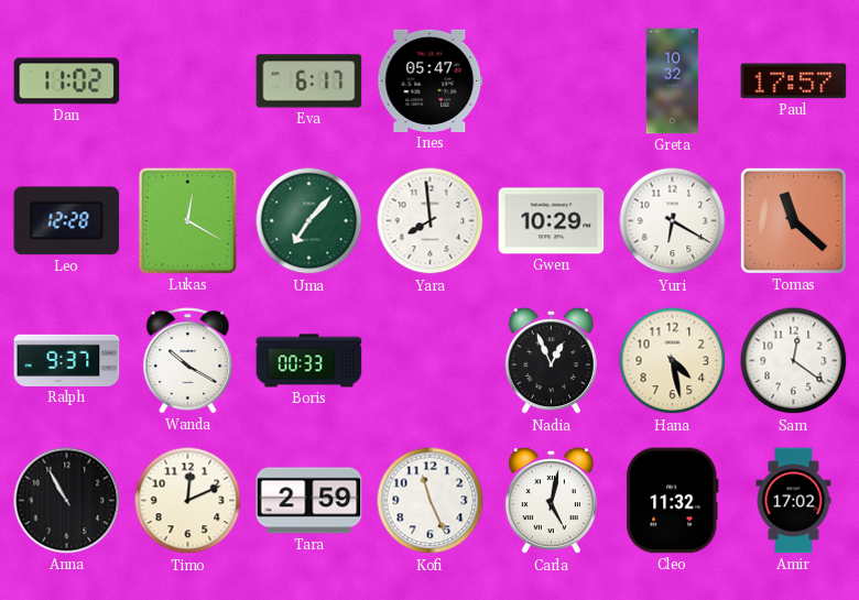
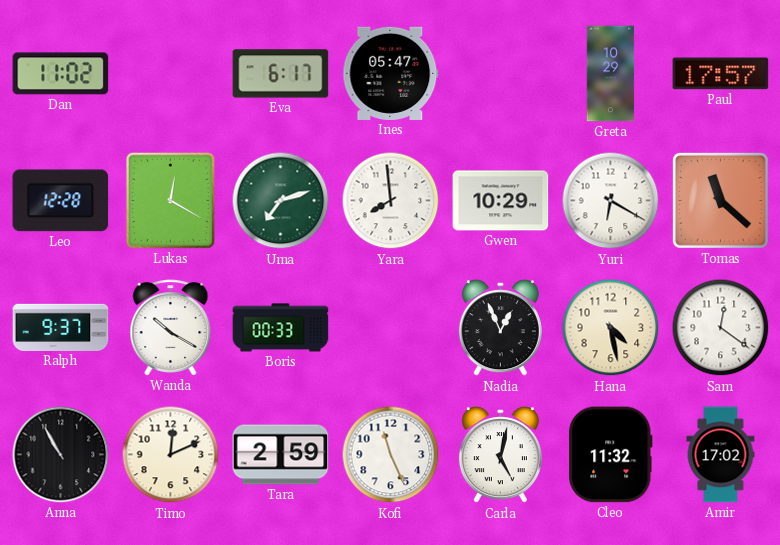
Greta: 10:32 -> 10:29 (611, 74)
Uma: 7:07 -> 7:12 (281, 201)
